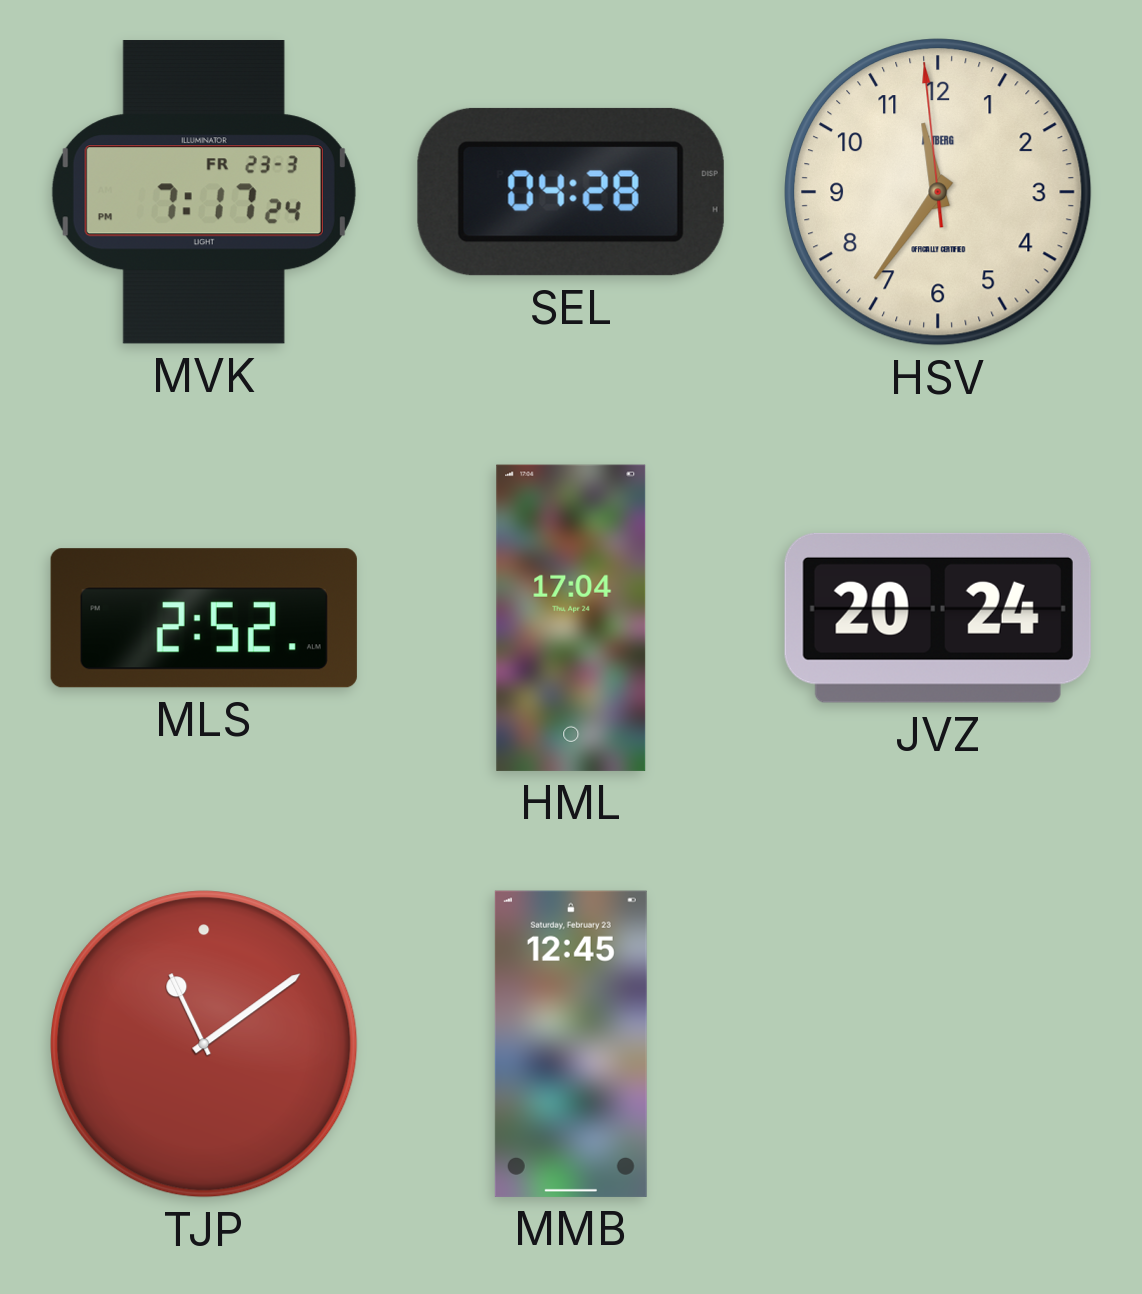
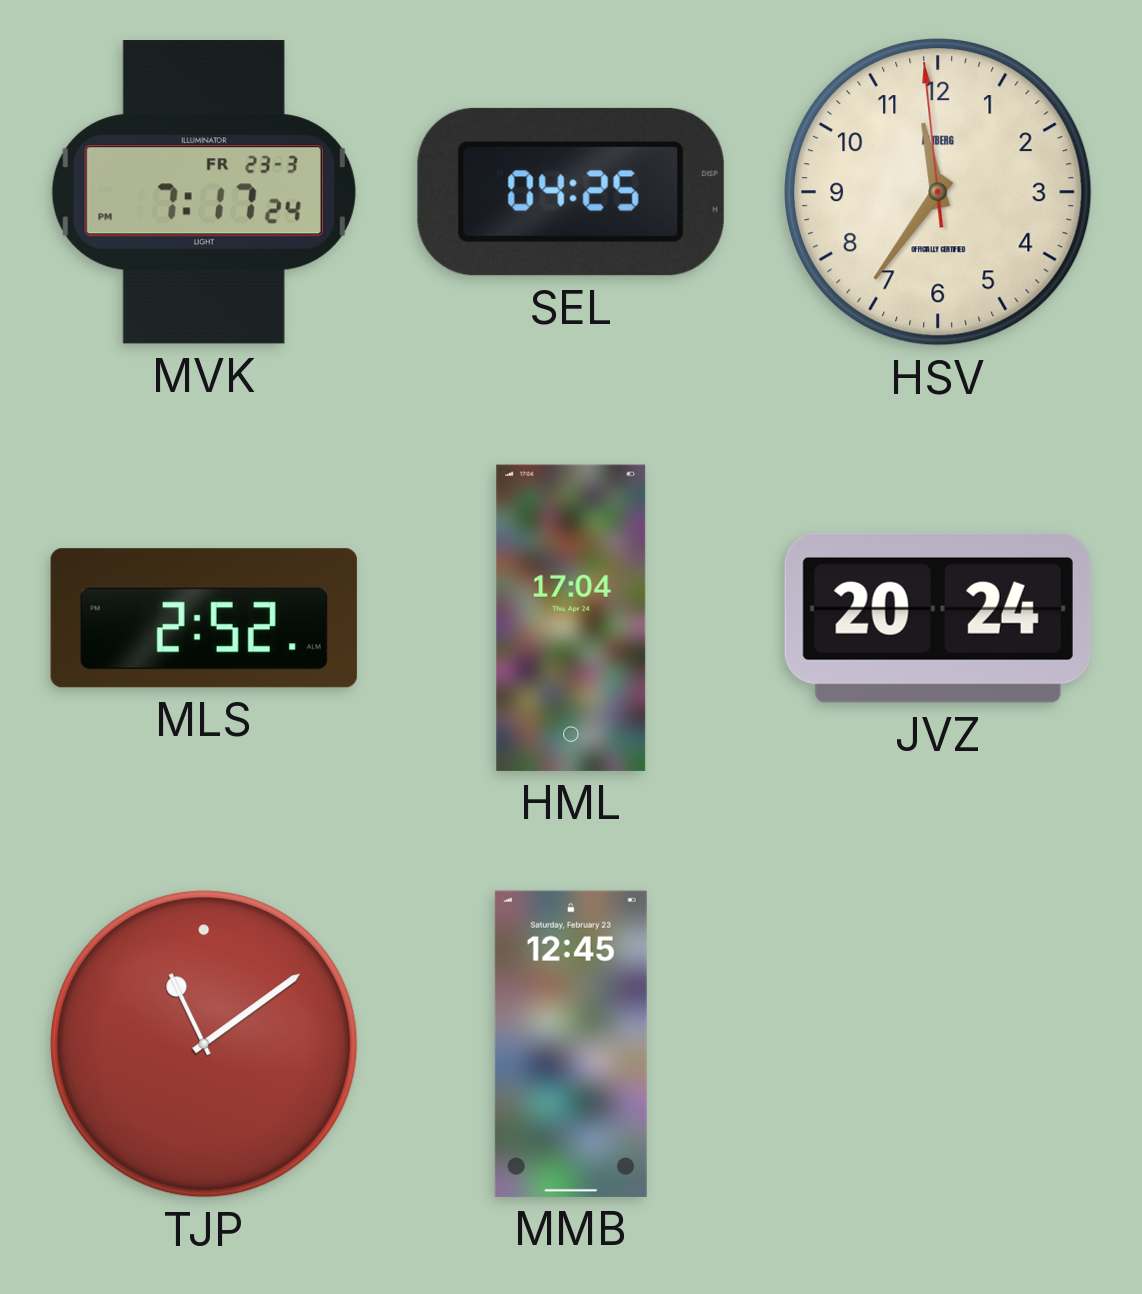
SEL: 04:28 -> 04:25 (571, 192)
